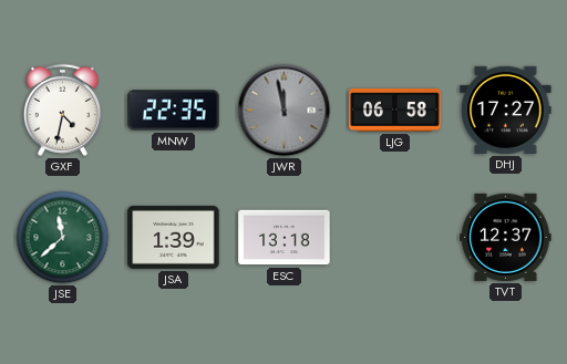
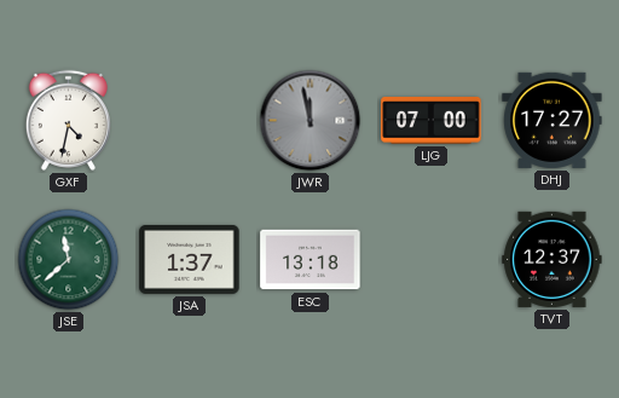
MNW: 22:35 -> none (174, 111)
LJG: 06:58 -> 07:00 (432, 121)
JSA: 1:39 -> 1:37 (190, 259)
